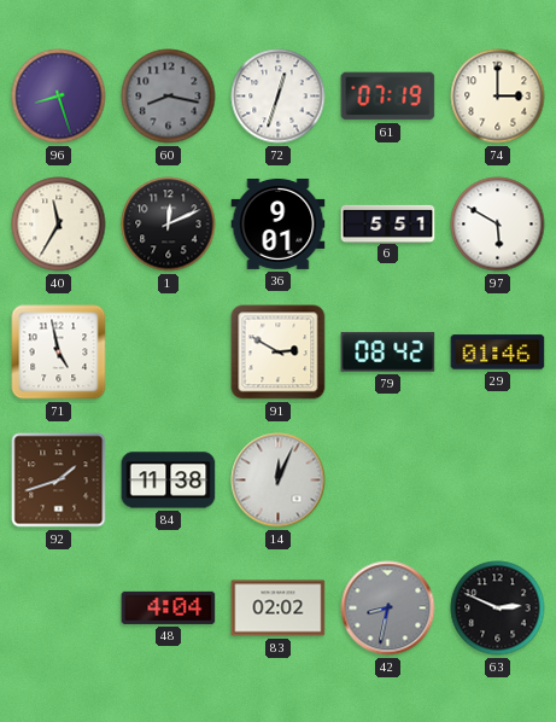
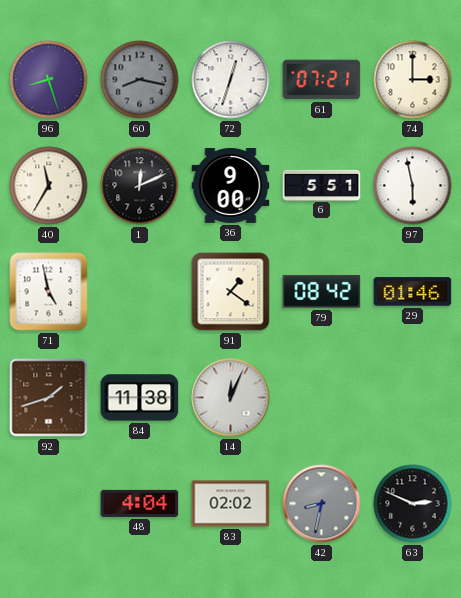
61: 07:19 -> 07:21 (322, 80)
36: 9:01 -> 9:00 (231, 185)
97: 5:50 -> 5:58 (413, 186)
91: 2:50 -> 1:21 (231, 292)
